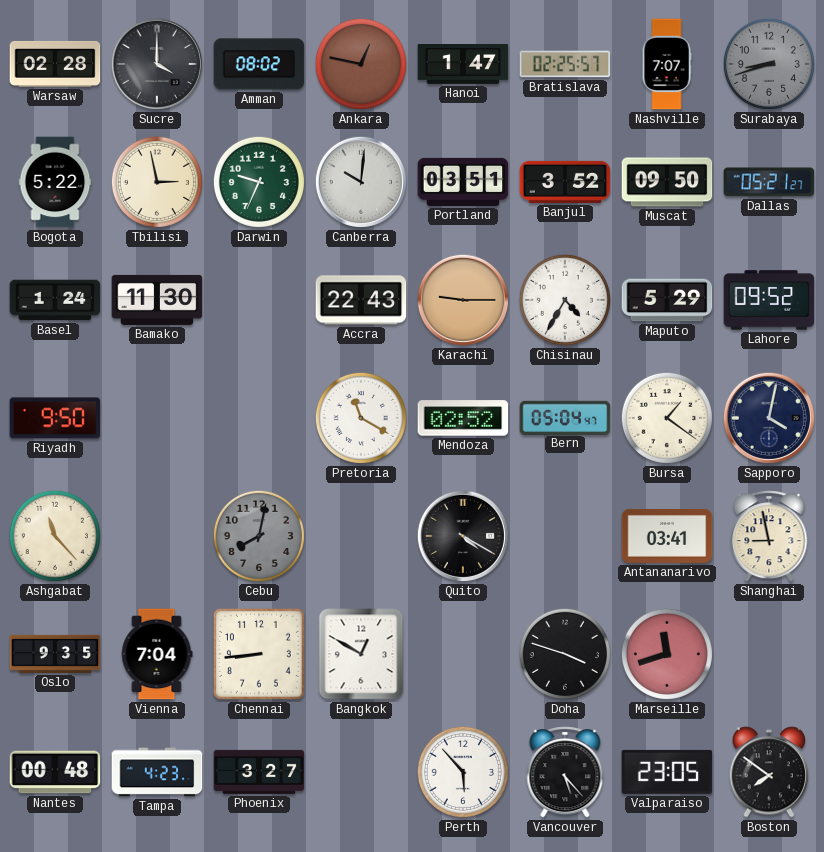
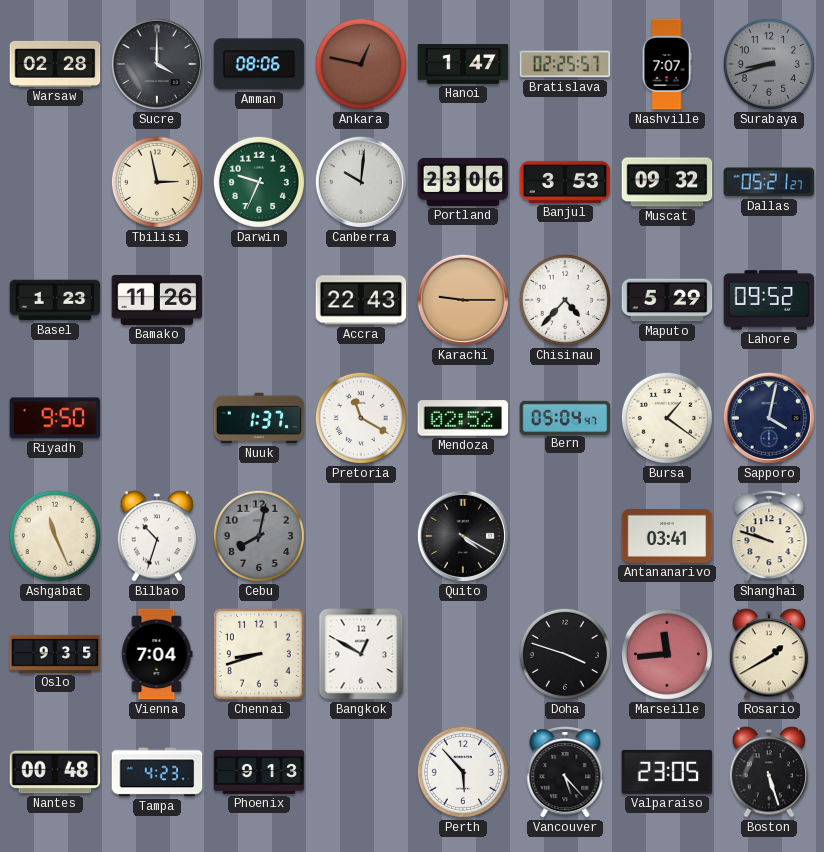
Amman: 08:02 -> 08:06 (259, 64)
Bogota: 5:22 -> none (55, 182)
Portland: 03:51 -> 23:06 (463, 182)
Banjul: 3:52 -> 3:53 (565, 182)
Muscat: 09:50 -> 09:32 (667, 182)
Basel: 1:24 -> 1:23 (55, 300)
Bamako: 11:30 -> 11:26 (157, 300)
Chisinau: 4:35 -> 4:37 (565, 300)
Nuuk: none -> 1:37 (259, 418)
Ashgabat: 11:23 -> 11:26 (55, 536)
Bilbao: none -> 10:33 (157, 536)
Shanghai: 8:58 -> 9:48 (769, 536)
Chennai: 8:44 -> 8:42 (259, 654)
Marseille: 11:42 -> 11:44 (667, 654)
Rosario: none -> 1:40 (769, 654)
Phoenix: 3:27 -> 9:13 (259, 772)
Boston: 7:51 -> 5:27 (769, 772)
